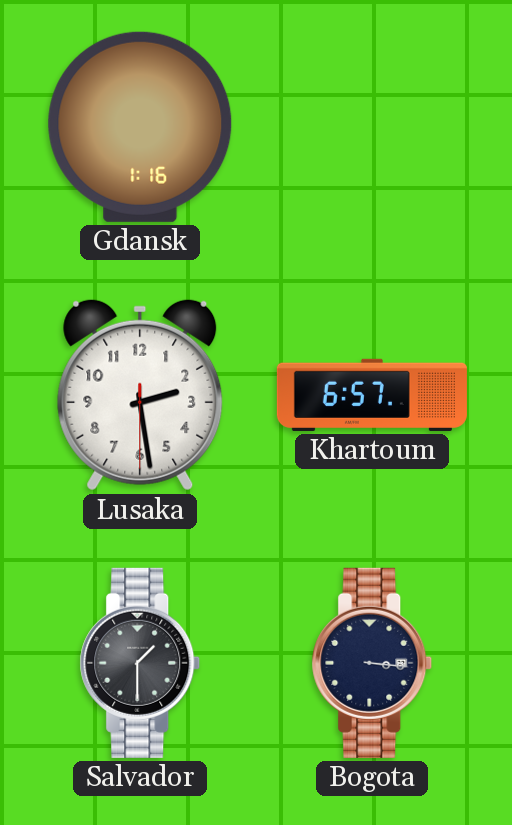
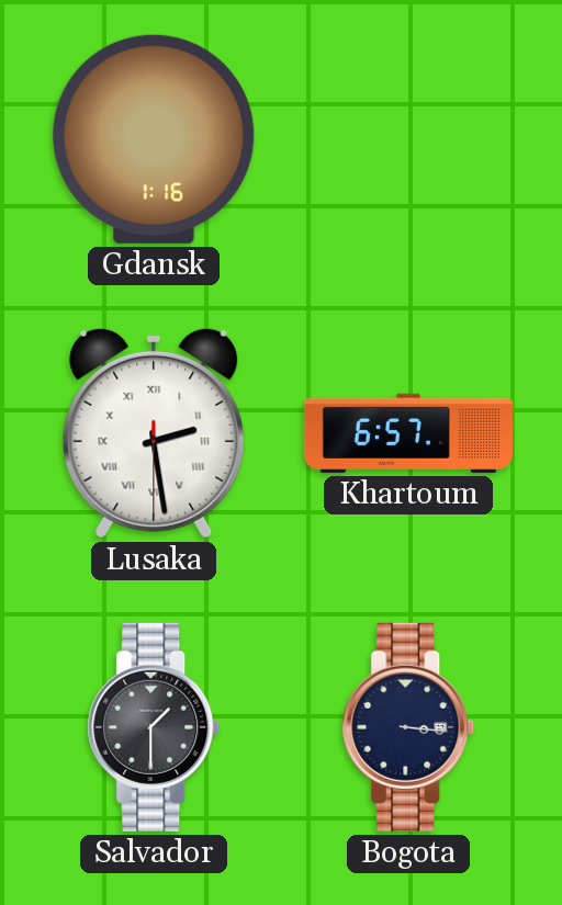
Lusaka numerals: Arabic -> Roman (154, 433)
